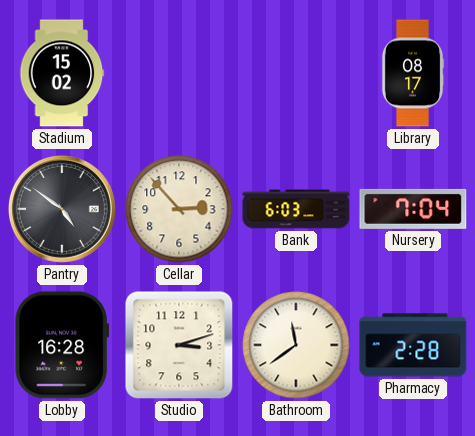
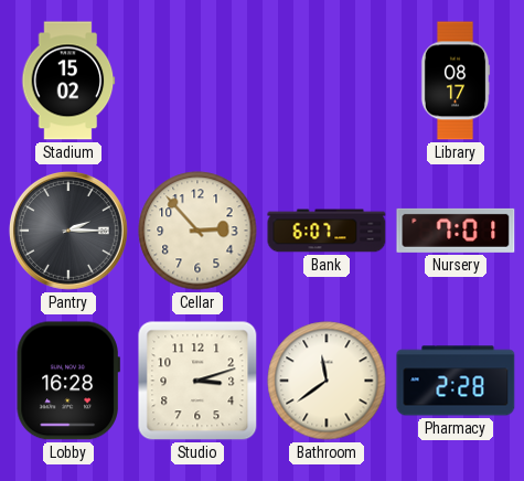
Pantry: 4:51 -> 2:15 (68, 231)
Bank: 6:03 -> 6:07 (327, 231)
Nursery: 7:04 -> 7:01 (456, 231)
